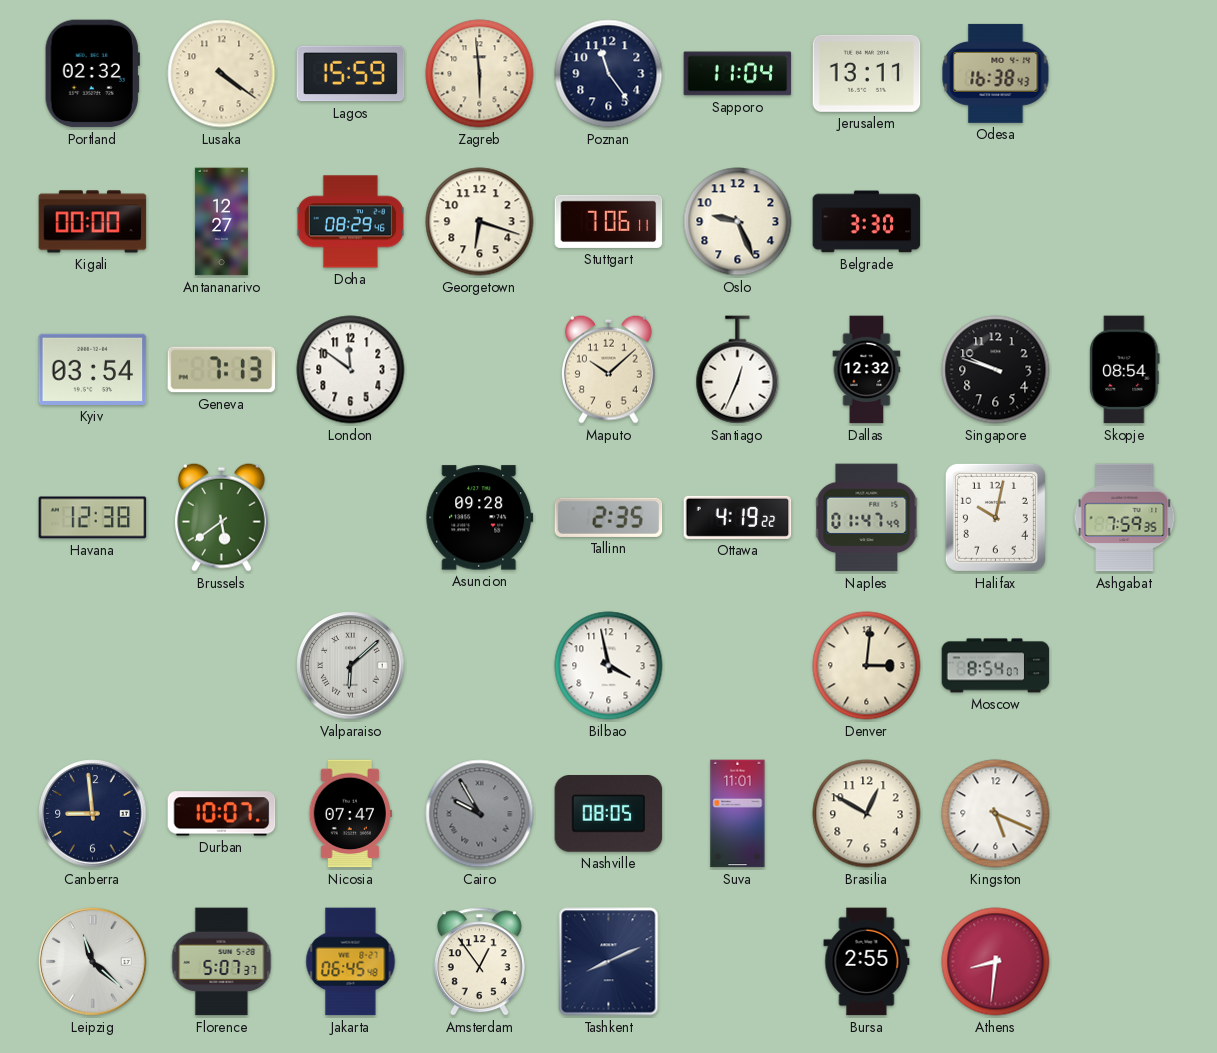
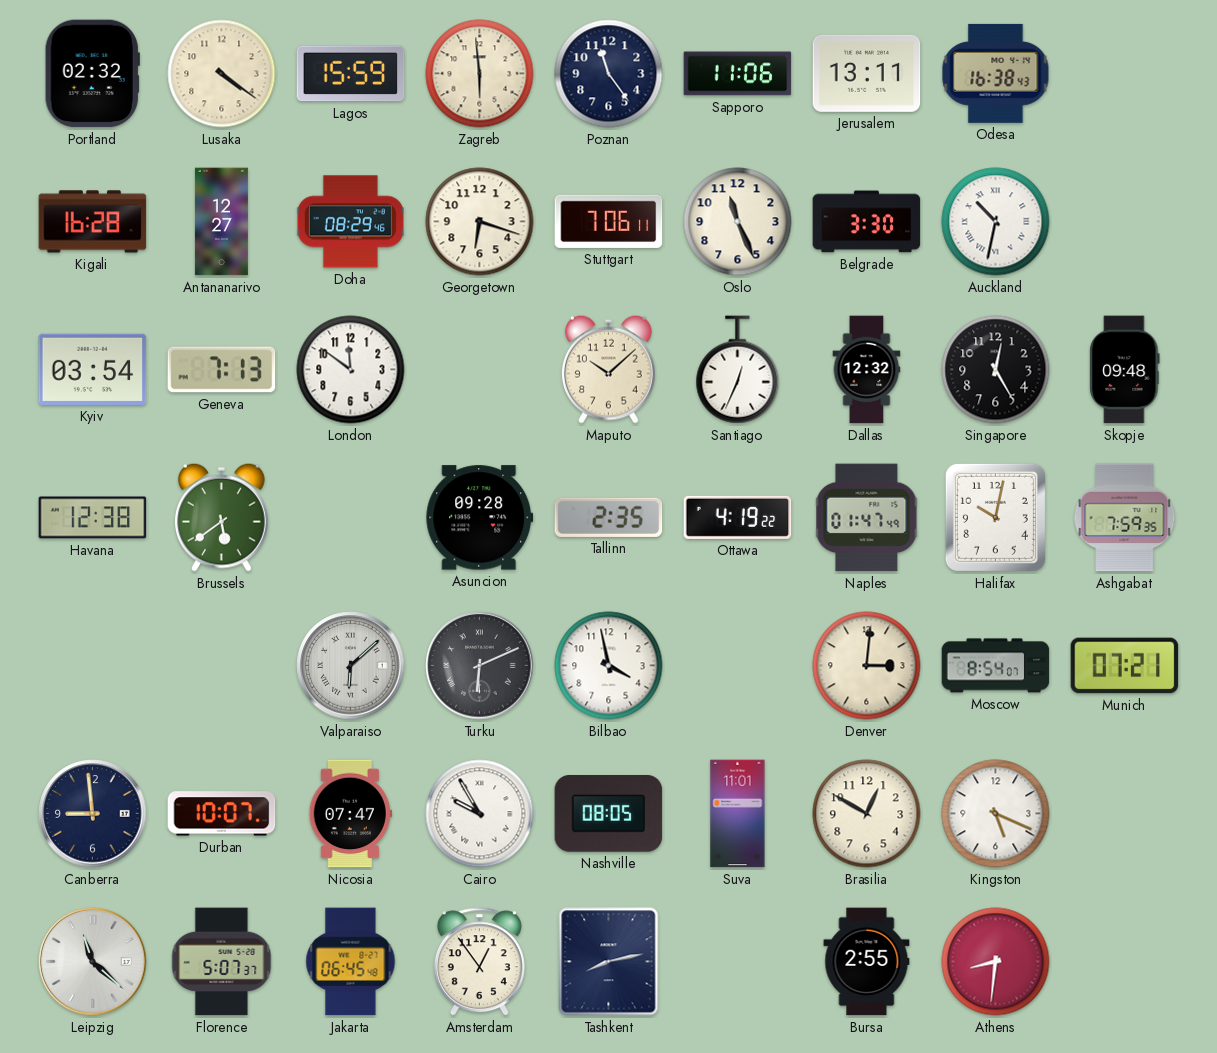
Sapporo: 11:04 -> 11:06 (738, 74)
Kigali: 00:00 -> 16:28 (93, 222)
Oslo: 9:26 -> 11:26 (738, 222)
Auckland: none -> 10:32 (996, 222)
Singapore: 9:48 -> 12:25 (996, 370)
Skopje: 08:54 -> 09:48 (1125, 370)
Turku: none -> 6:11 (480, 666)
Munich: none -> 07:21 (1125, 666)
Cairo dial: grey -> white (480, 814)
Tashkent: 8:11 -> 8:13 (609, 962)
